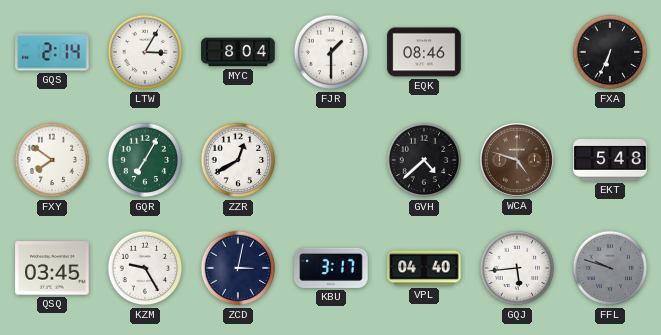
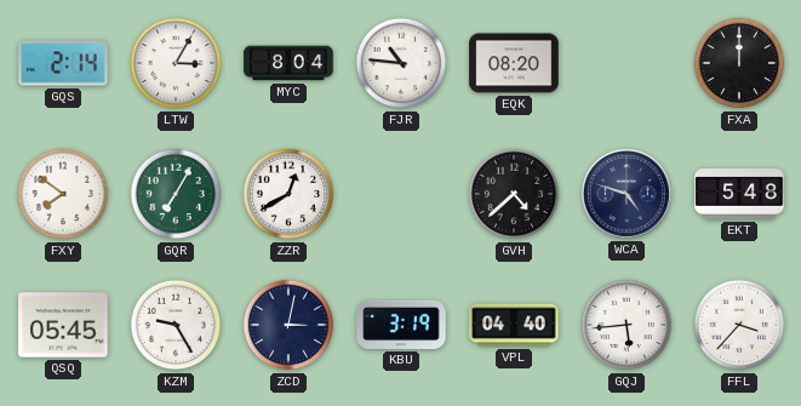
FJR: 1:30 -> 10:46 (401, 63)
EQK: 08:46 -> 08:20 (514, 63)
FXA: 6:34 -> 12:00 (739, 63)
WCA dial: brown -> navy (627, 194)
QSQ: 03:45 -> 05:45 (63, 325)
KBU: 3:17 -> 3:19 (401, 325)
FFL: 9:48 -> 3:37 (739, 325)
FFL dial: grey -> white (739, 325)
